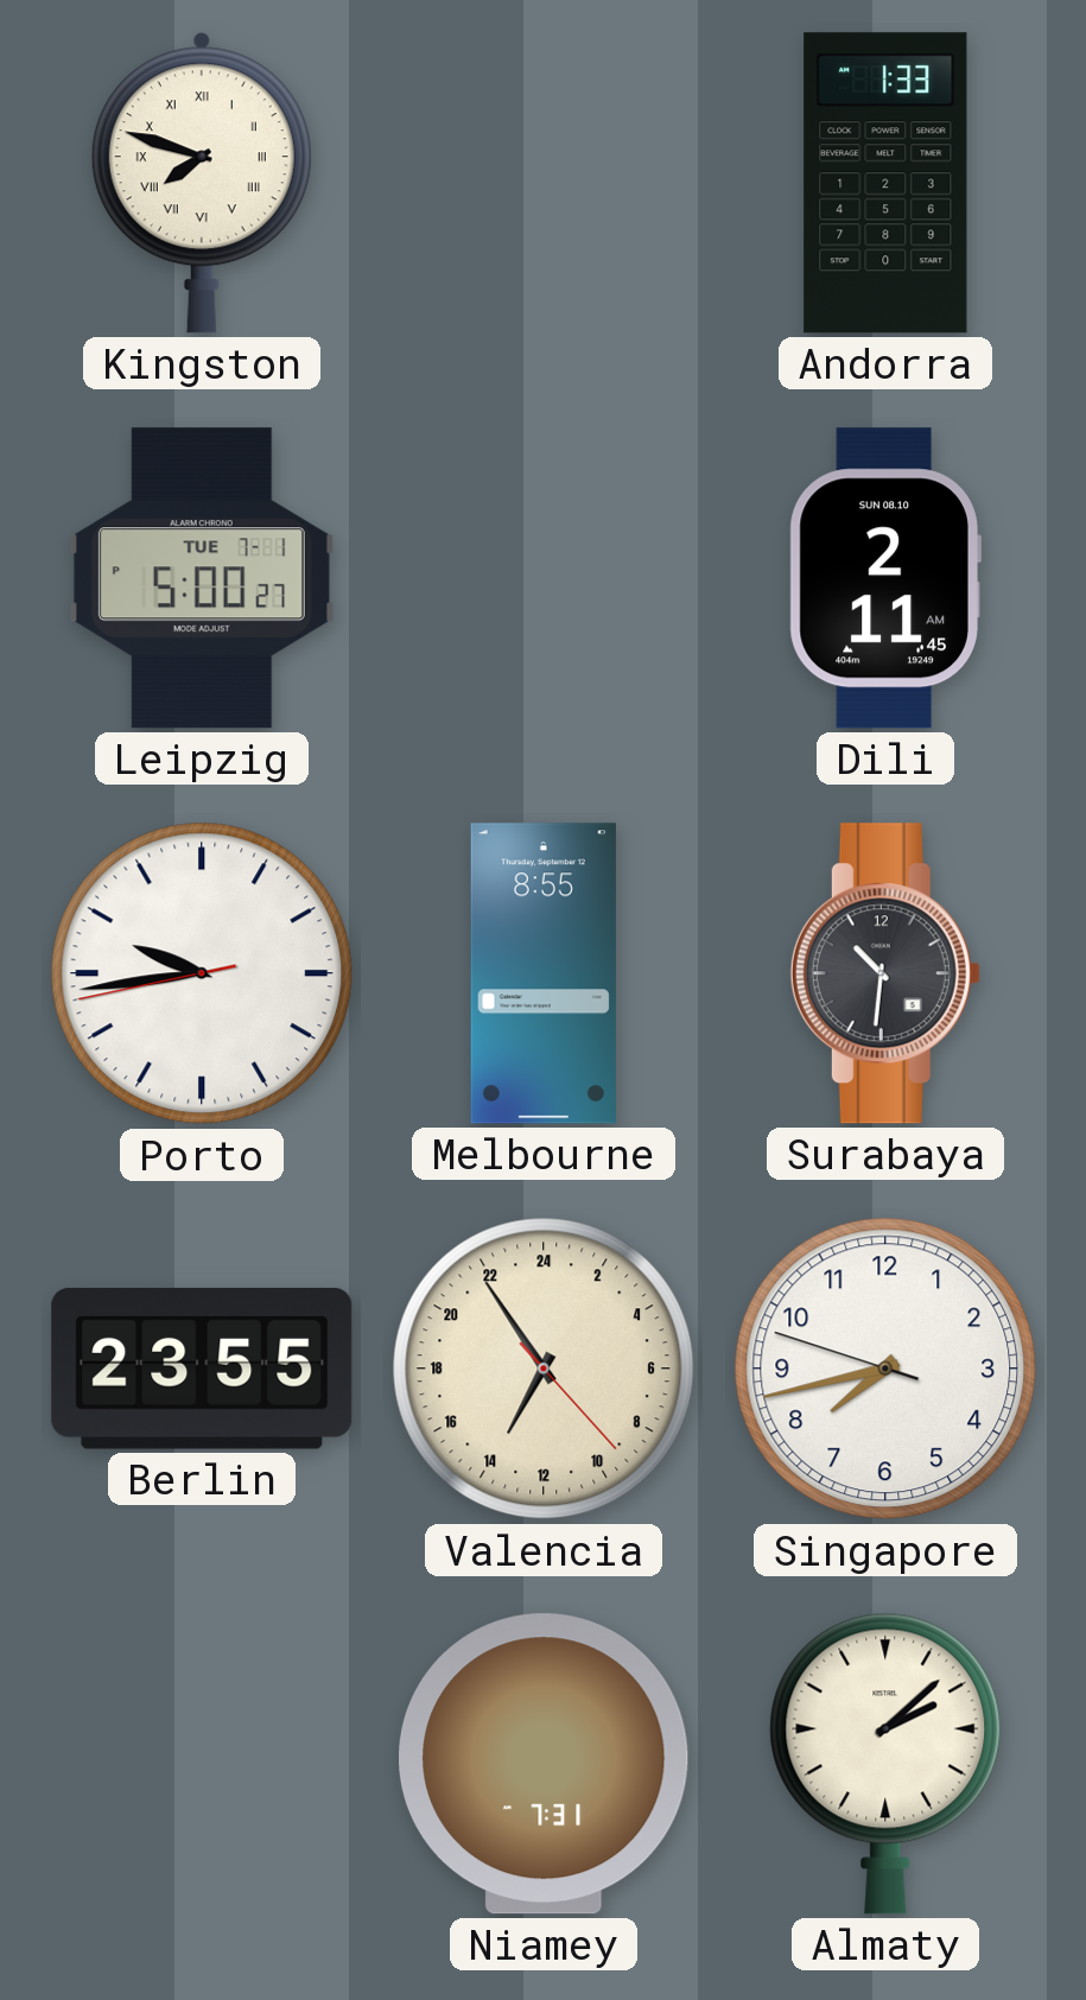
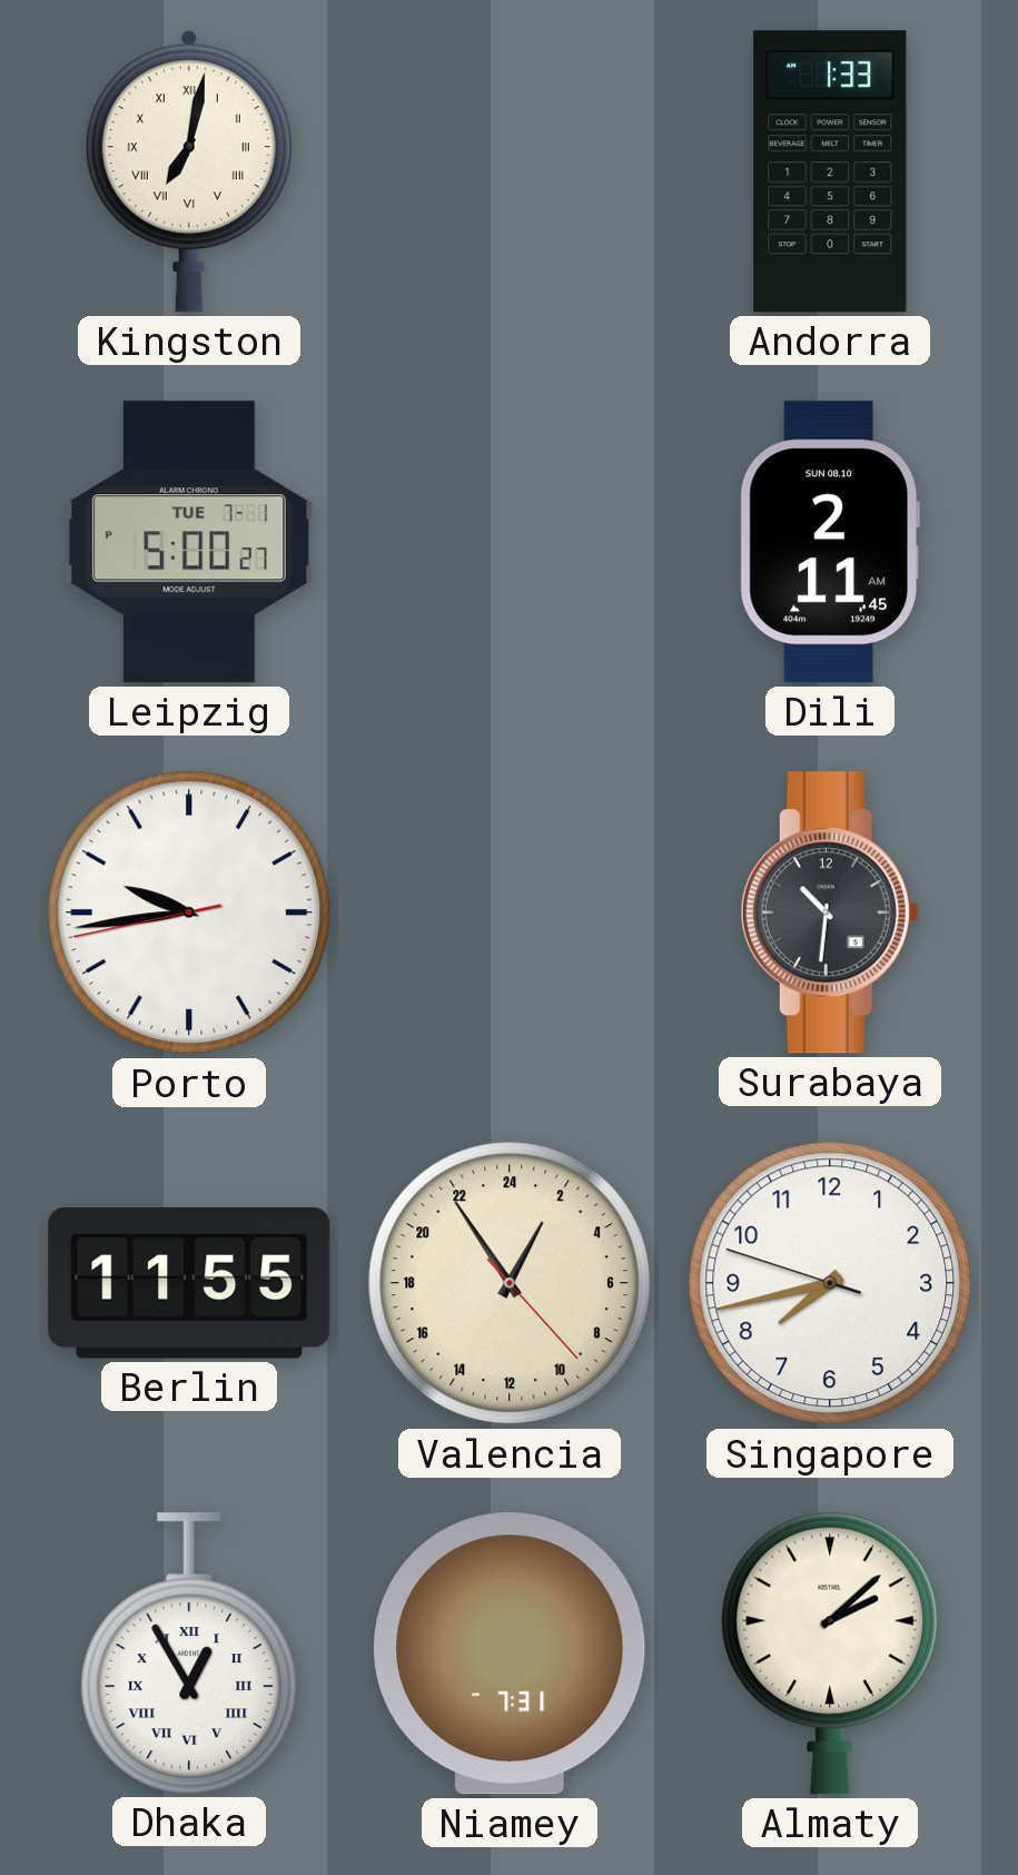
Kingston: 7:48 -> 7:02 (189, 171)
Melbourne: 8:55 -> none (544, 973)
Berlin: 23:55 -> 11:55 (189, 1283)
Valencia: 13:54 -> 1:54 (510, 1283)
Dhaka: none -> 12:55 (189, 1654)
